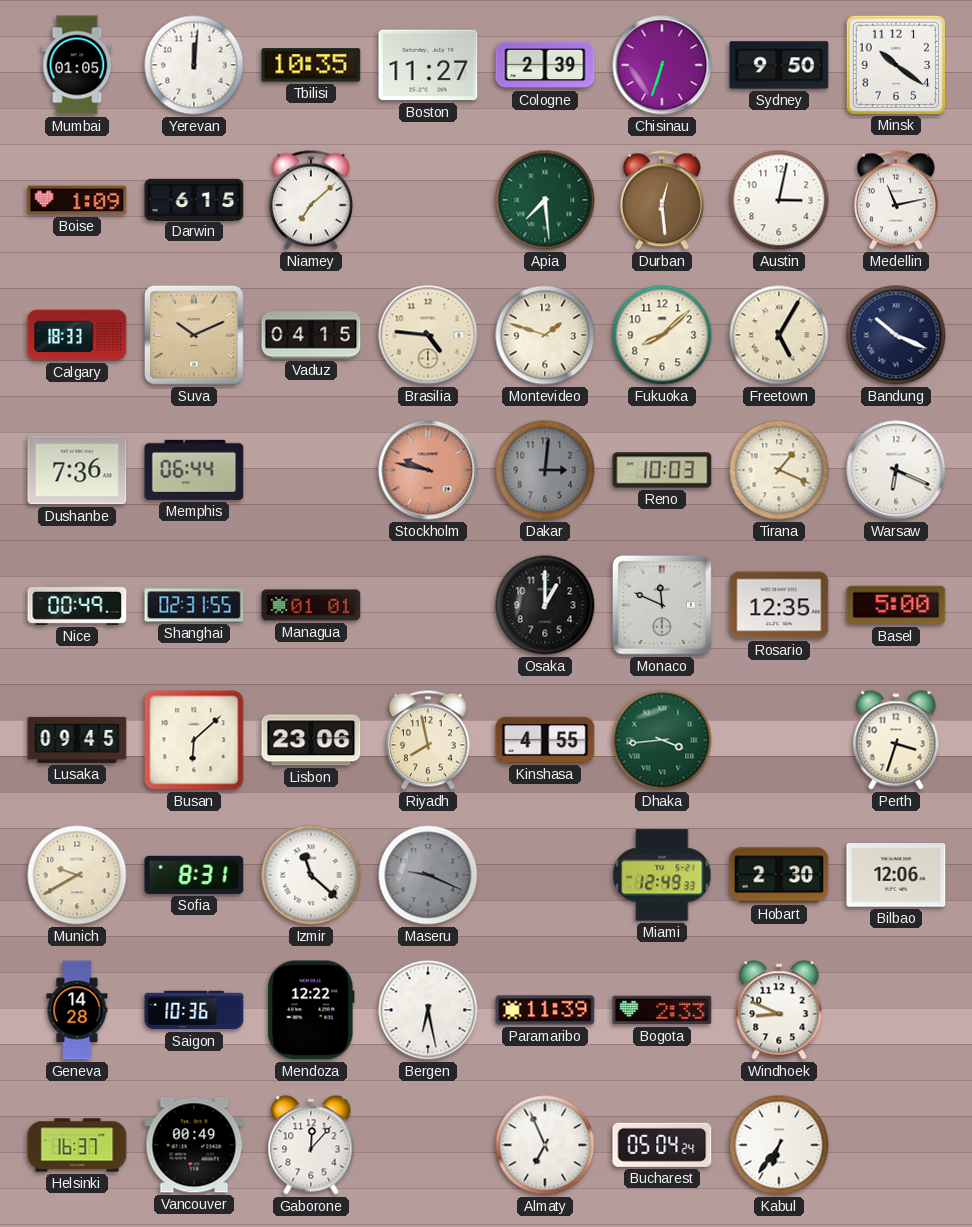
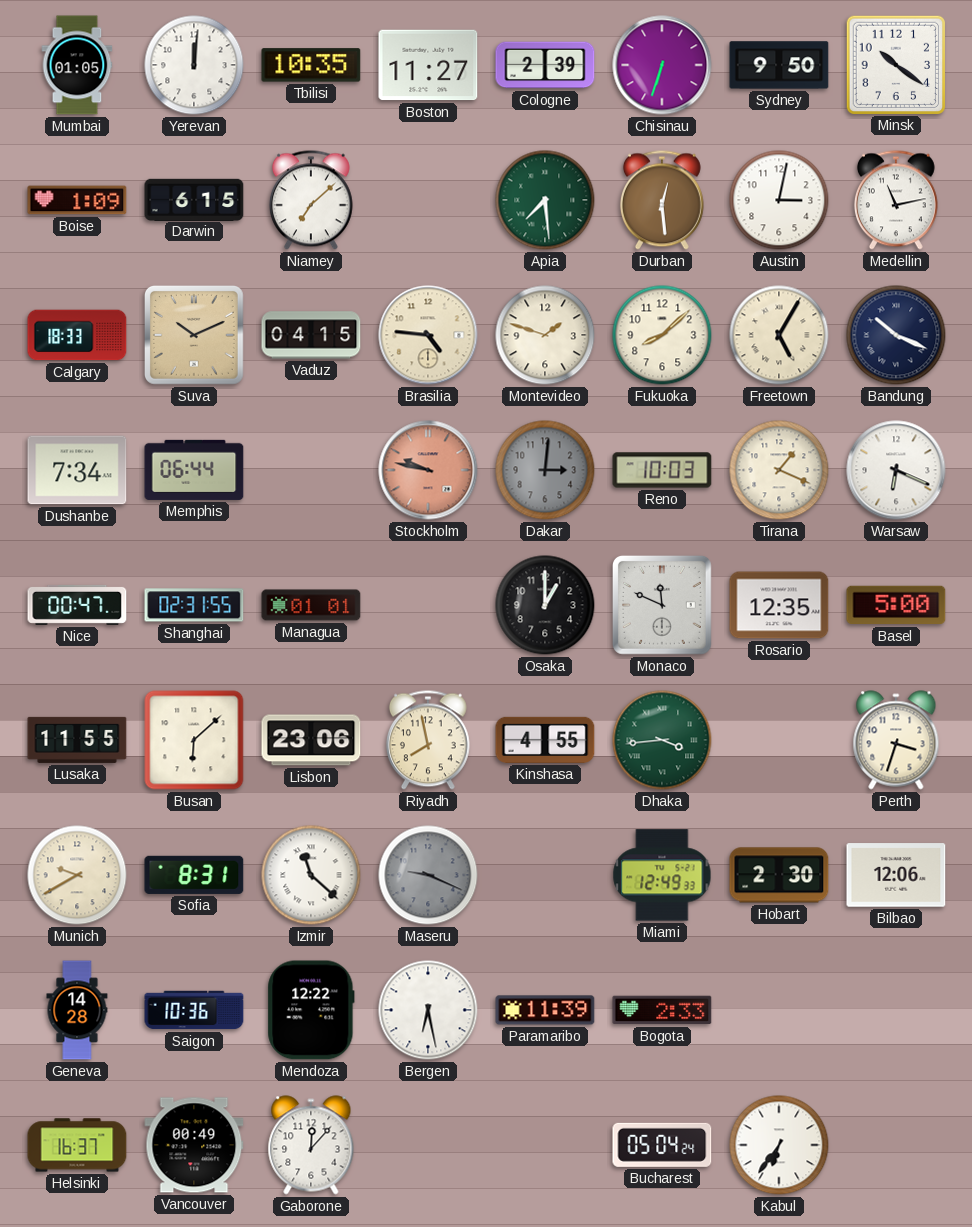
Dushanbe: 7:36 -> 7:34 (77, 470)
Nice: 00:49 -> 00:47 (77, 605)
Lusaka: 09:45 -> 11:55 (77, 740)
Windhoek: 8:49 -> none (779, 1010)
Almaty: 6:56 -> none (545, 1145)
